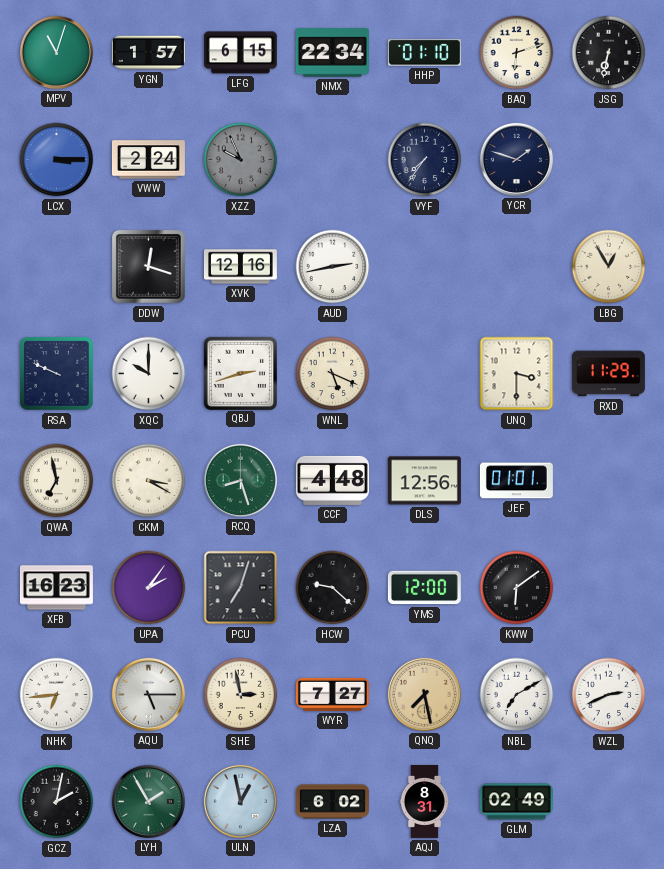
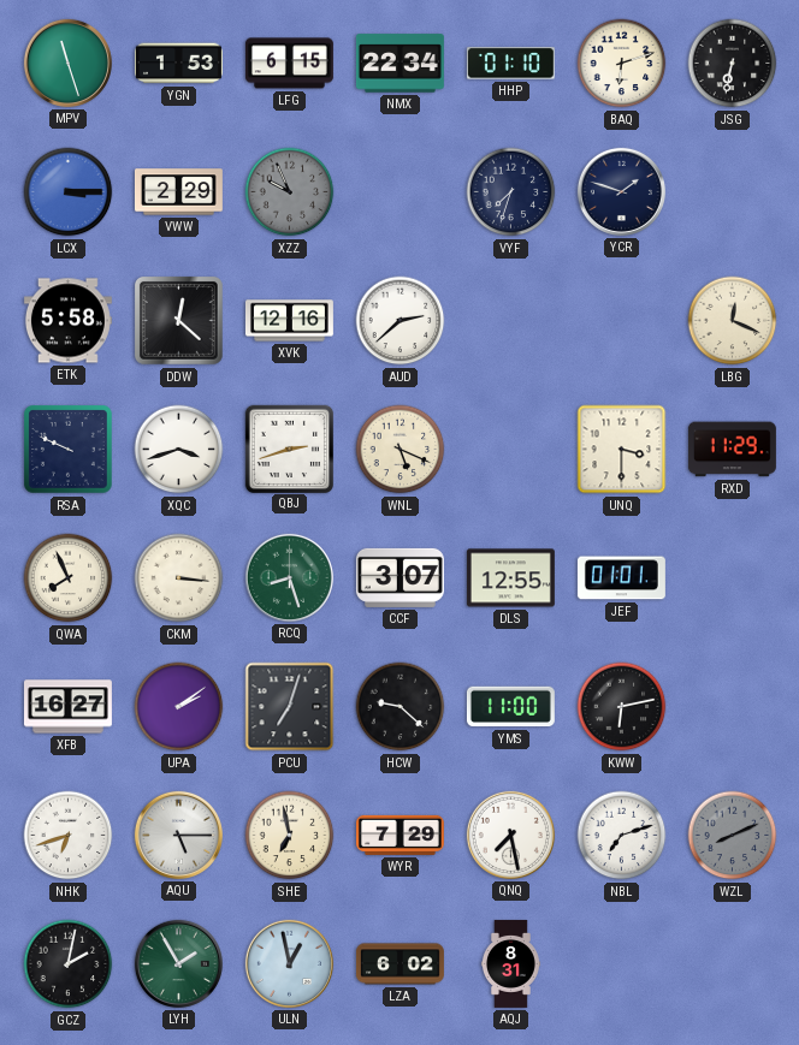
MPV: 11:03 -> 11:27 (67, 63)
YGN: 1:57 -> 1:53 (178, 64)
VWW: 2:24 -> 2:29 (178, 192)
VYF: 7:36 -> 7:33 (511, 192)
ETK: none -> 5:58 (67, 321)
DDW: 12:18 -> 12:22 (179, 321)
AUD: 2:43 -> 2:38 (401, 321)
LBG: 12:55 -> 12:19 (733, 321)
XQC: 10:00 -> 3:42 (179, 450)
QWA: 6:58 -> 7:56 (69, 578)
CKM: 3:20 -> 3:16 (179, 578)
CCF: 4:48 -> 3:07 (399, 577)
DLS: 12:56 -> 12:55 (510, 578)
XFB: 16:23 -> 16:27 (67, 707)
UPA: 2:06 -> 2:09 (179, 707)
YMS: 12:00 -> 11:00 (510, 707)
KWW: 6:09 -> 6:13 (622, 707)
NHK: 6:44 -> 6:42 (69, 836)
SHE: 2:58 -> 6:58 (290, 836)
WYR: 7:27 -> 7:29 (399, 835)
QNQ dial: champagne -> white (510, 835)
NBL: 7:10 -> 7:12 (622, 836)
WZL: 2:41 -> 8:11 (733, 836)
WZL dial: white -> grey (733, 836)
GLM: 02:49 -> none (516, 802)
